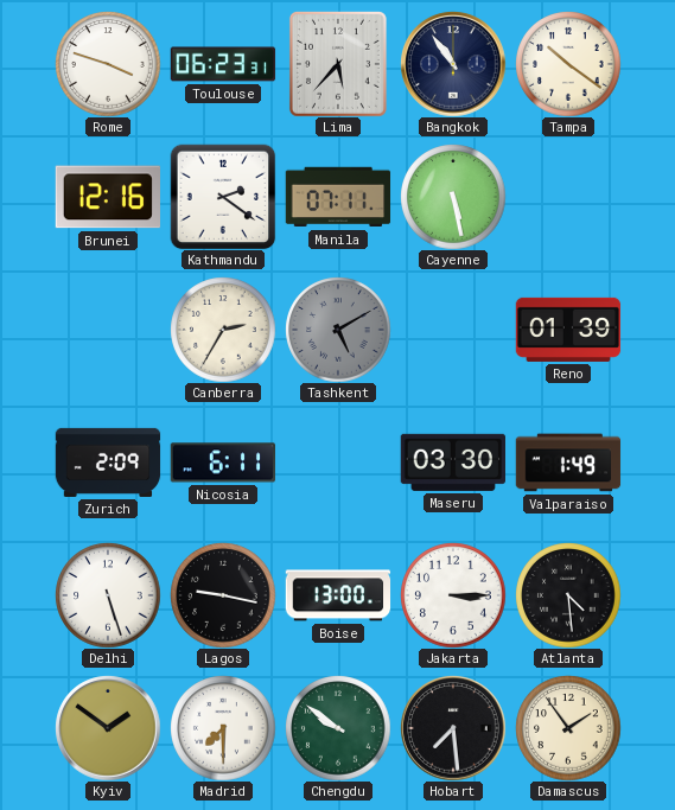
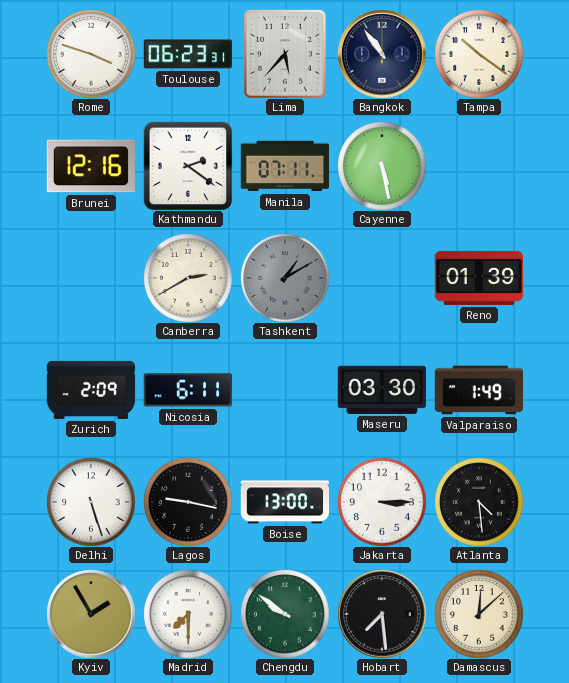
Canberra: 2:35 -> 2:40 (188, 278)
Tashkent: 5:10 -> 1:10 (285, 278)
Kyiv: 1:51 -> 1:55 (91, 614)
Damascus: 1:54 -> 12:08 (479, 614)
